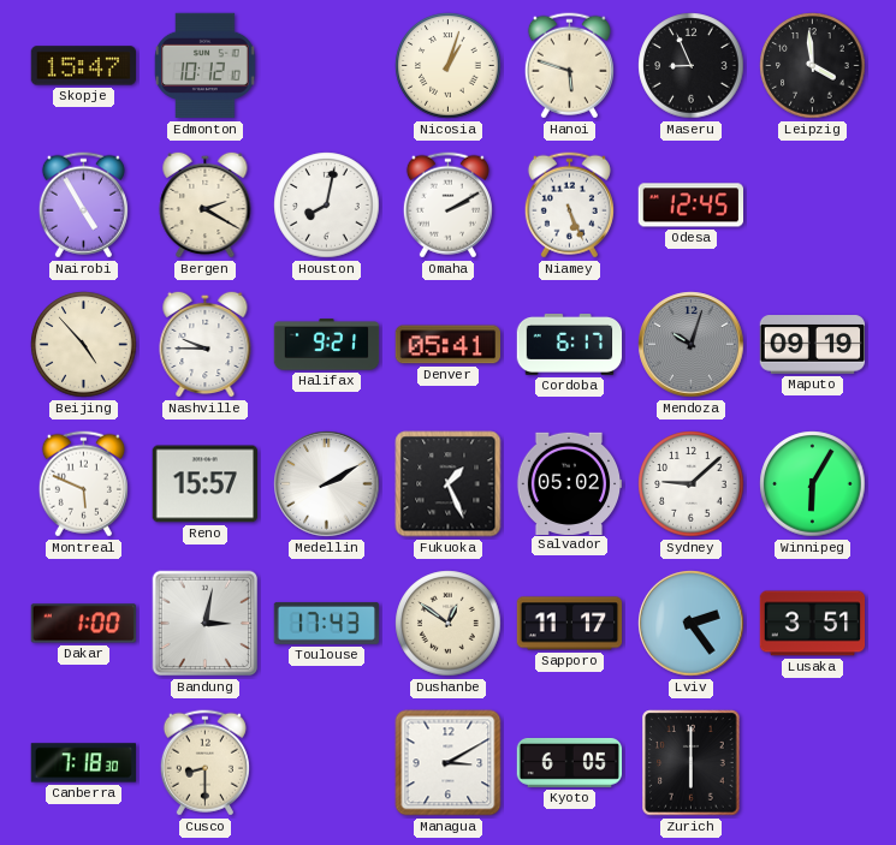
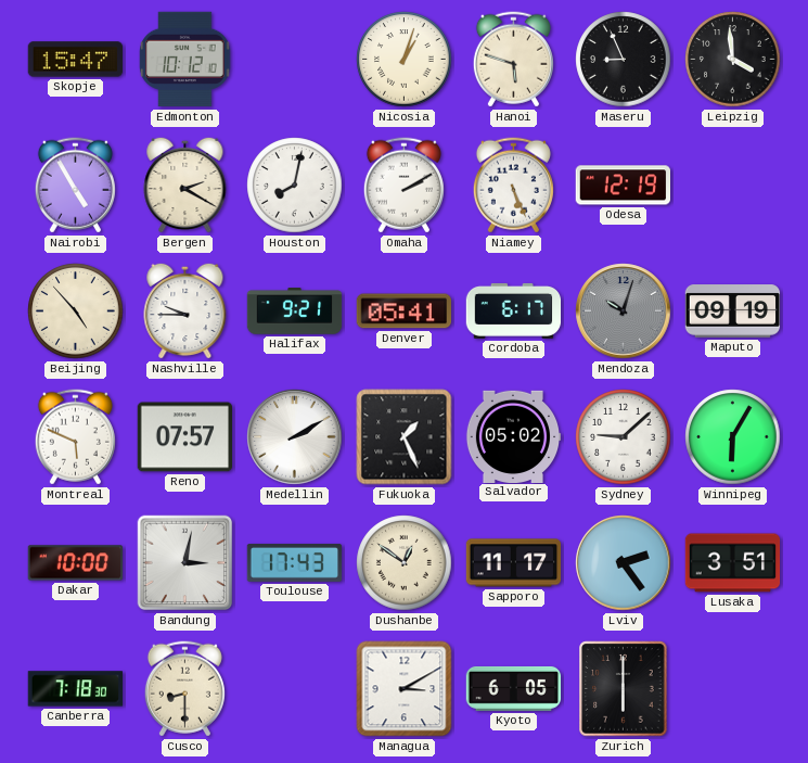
Odesa: 12:45 -> 12:19 (623, 186)
Reno: 15:57 -> 07:57 (185, 437)
Dakar: 1:00 -> 10:00 (76, 563)
